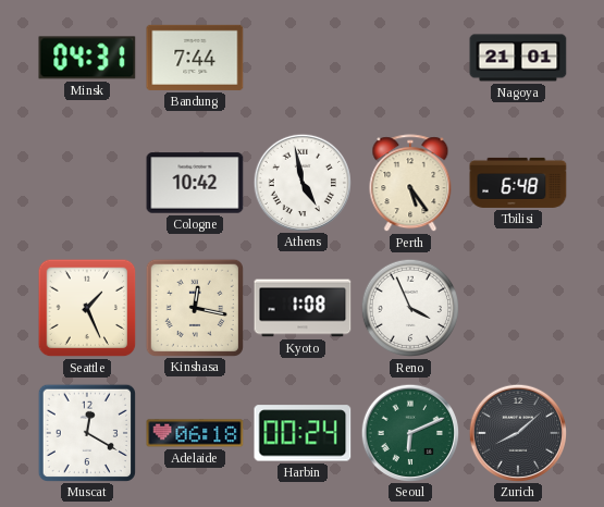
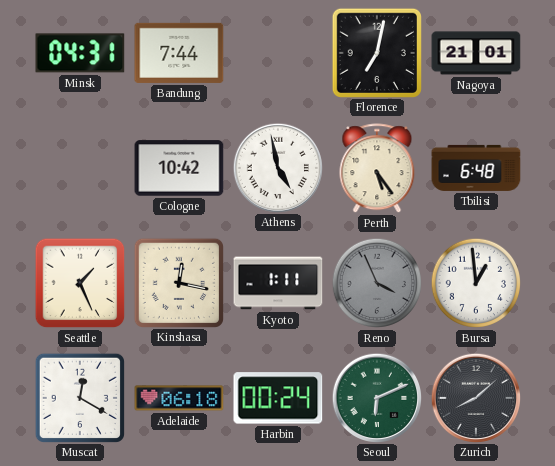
Florence: none -> 7:02 (376, 52)
Kyoto: 1:08 -> 1:11 (278, 283)
Reno dial: white -> grey (377, 283)
Bursa: none -> 12:59 (476, 283)
